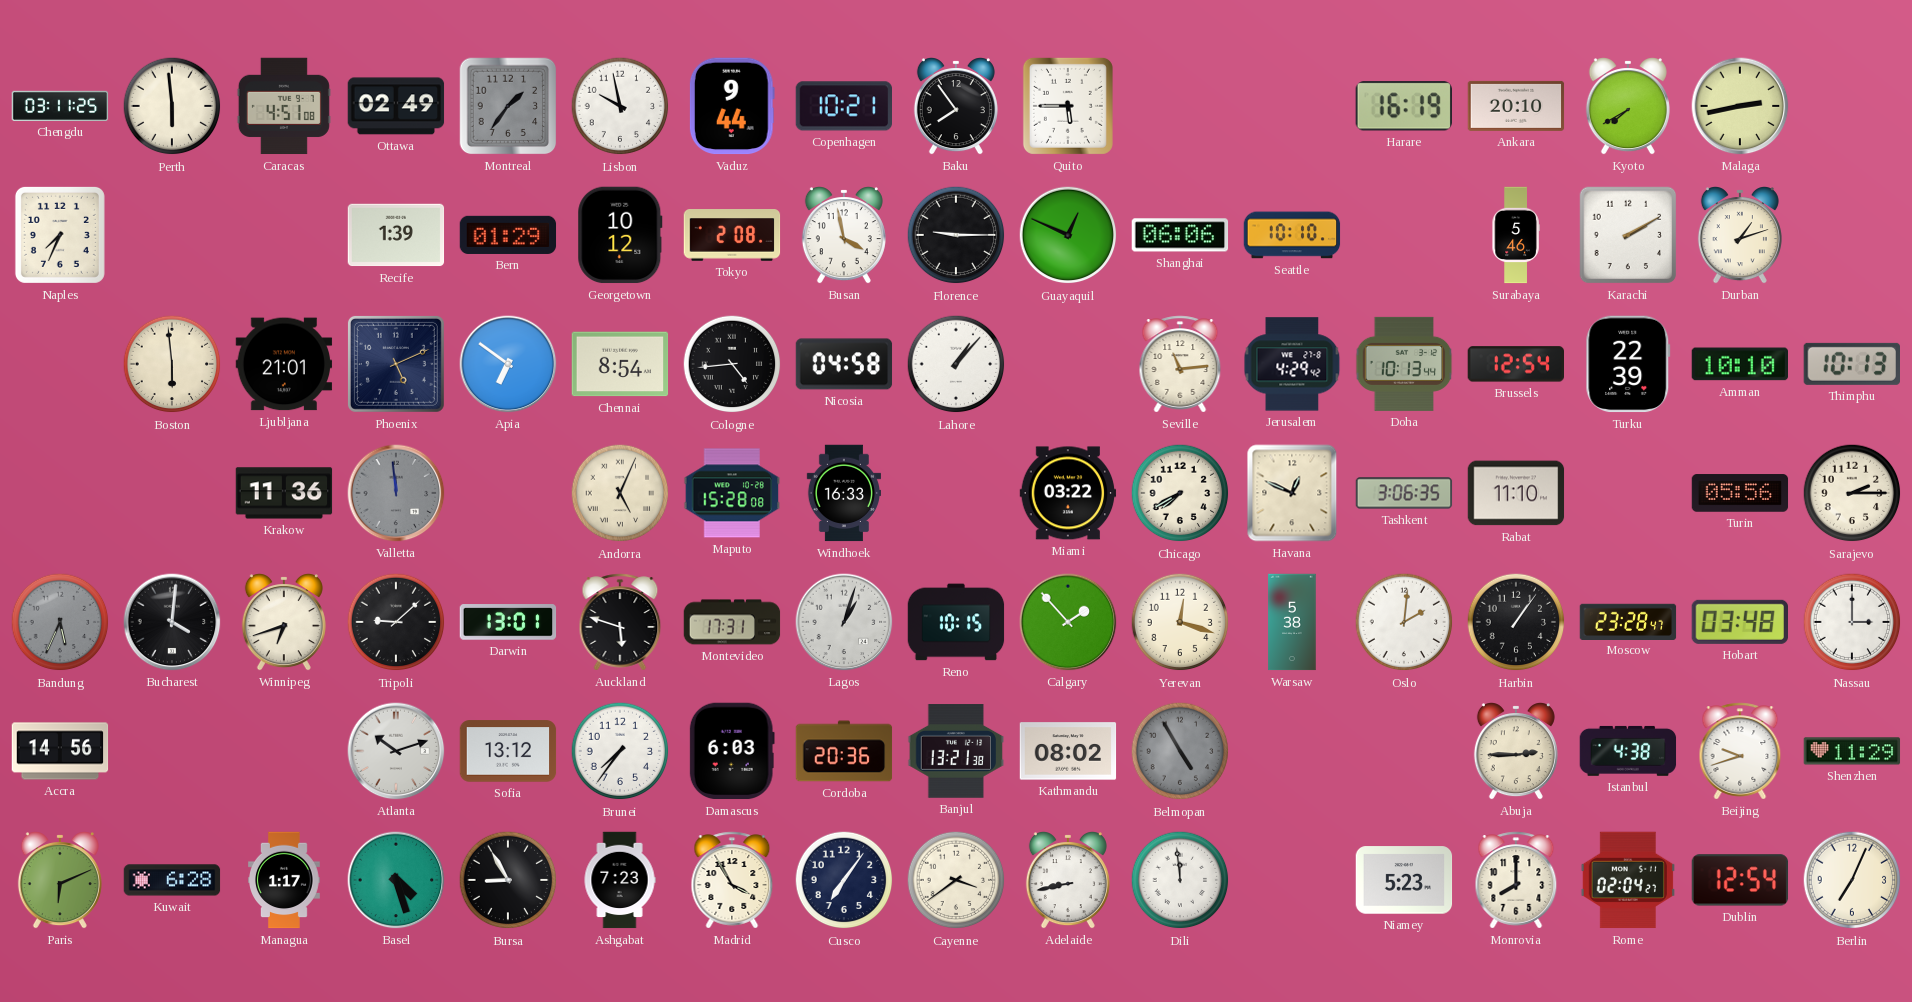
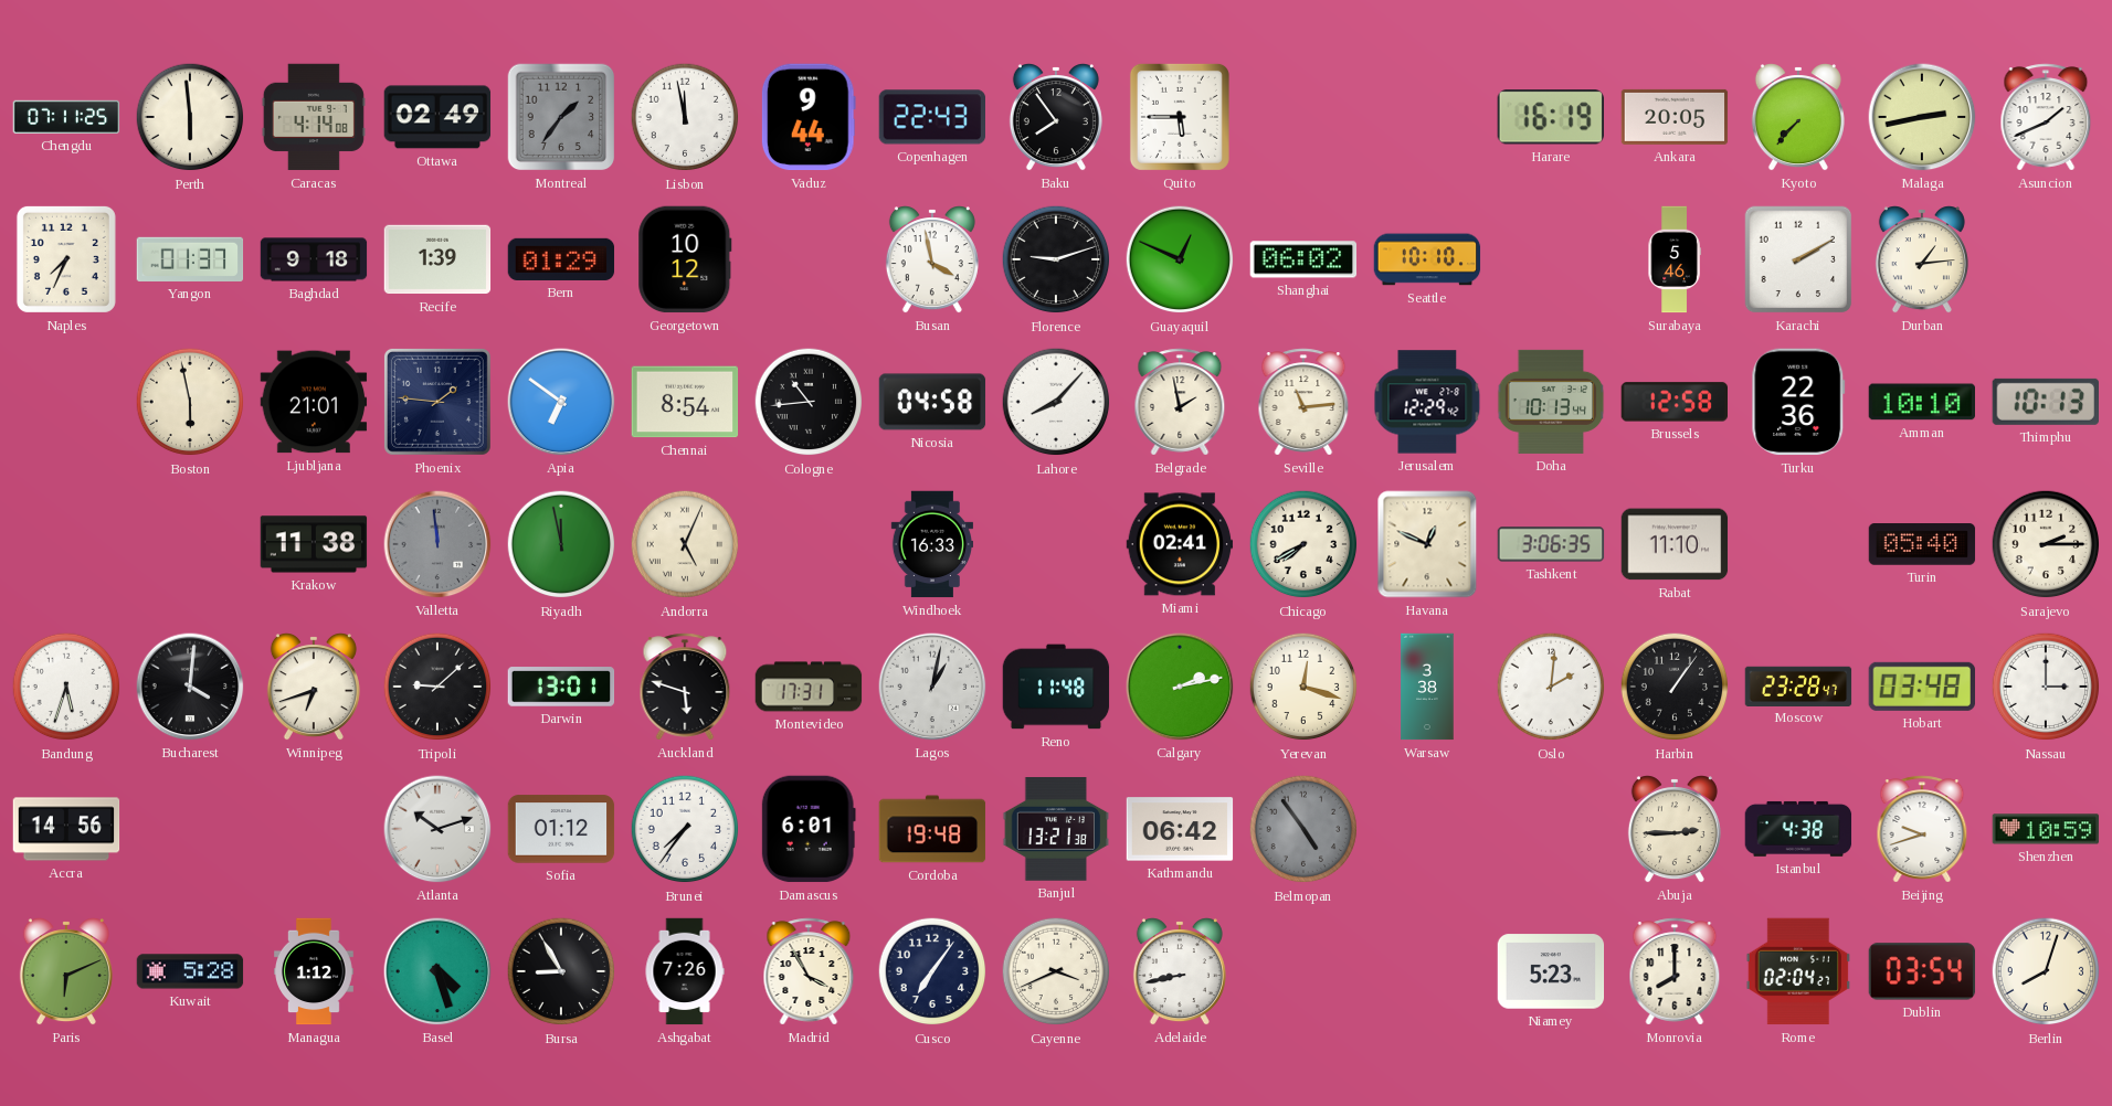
Chengdu: 03:11 -> 07:11 (66, 117)
Caracas: 4:51 -> 4:14 (314, 117)
Lisbon: 9:58 -> 11:58 (685, 117)
Copenhagen: 10:21 -> 22:43 (932, 117)
Ankara: 20:10 -> 20:05 (1675, 117)
Kyoto: 7:40 -> 7:37 (1798, 117)
Asuncion: none -> 1:41 (2046, 117)
Yangon: none -> 01:37 (190, 259)
Baghdad: none -> 9:18 (314, 259)
Tokyo: 2:08 -> none (732, 235)
Florence: 9:15 -> 9:12 (1056, 259)
Shanghai: 06:06 -> 06:02 (1303, 259)
Durban: 1:12 -> 1:14 (1922, 259)
Boston: 5:59 -> 5:58 (190, 402)
Phoenix: 5:11 -> 1:46 (437, 402)
Cologne: 4:44 -> 10:44 (809, 402)
Lahore: 1:07 -> 8:07 (1056, 402)
Belgrade: none -> 1:58 (1180, 402)
Jerusalem: 4:29 -> 12:29 (1427, 402)
Brussels: 12:54 -> 12:58 (1673, 402)
Turku: 22:39 -> 22:36 (1798, 402)
Krakow: 11:36 -> 11:38 (314, 544)
Riyadh: none -> 11:58 (561, 544)
Maputo: 15:28 -> none (732, 493)
Miami: 03:22 -> 02:41 (1180, 544)
Turin: 05:56 -> 05:40 (1922, 544)
Bandung: 5:34 -> 5:33 (66, 687)
Bandung dial: grey -> white (66, 687)
Lagos: 1:03 -> 1:02 (932, 687)
Reno: 10:15 -> 11:48 (1056, 687)
Calgary: 1:53 -> 2:13 (1180, 687)
Warsaw: 5:38 -> 3:38 (1427, 687)
Sofia: 13:12 -> 01:12 (561, 829)
Damascus: 6:03 -> 6:01 (809, 829)
Cordoba: 20:36 -> 19:48 (932, 829)
Kathmandu: 08:02 -> 06:42 (1180, 829)
Belmopan: 4:55 -> 4:54 (1303, 829)
Shenzhen: 11:29 -> 10:59 (2046, 829)
Kuwait: 6:28 -> 5:28 (190, 971)
Managua: 1:17 -> 1:12 (315, 971)
Ashgabat: 7:23 -> 7:26 (685, 971)
Cayenne: 3:39 -> 3:41 (1056, 971)
Dili: 11:59 -> none (1180, 880)
Dublin: 12:54 -> 03:54 (1922, 971)
Berlin: 7:04 -> 8:03 (2046, 971)
